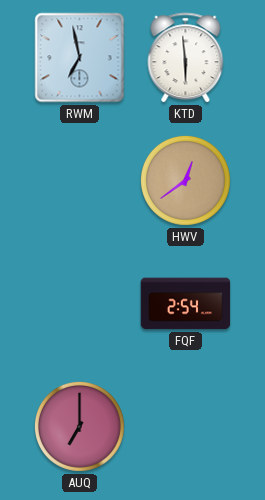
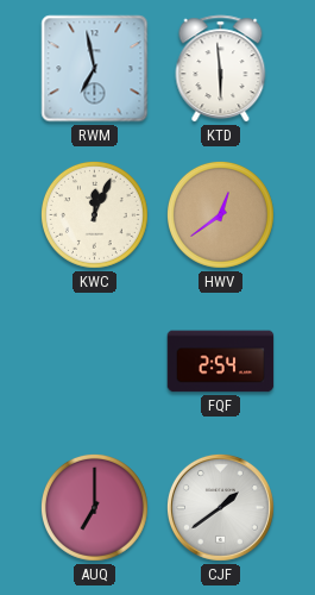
KWC: none -> 12:04 (94, 214)
CJF: none -> 1:39 (220, 507)
